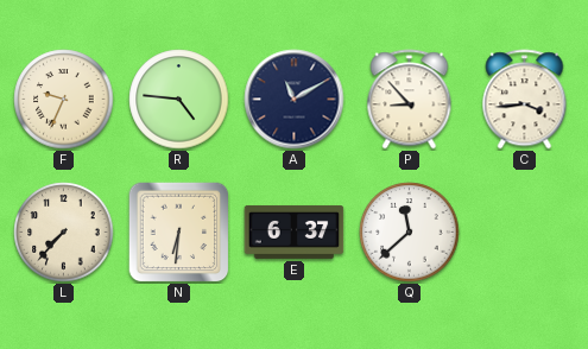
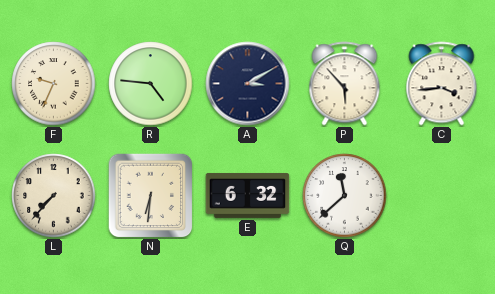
A: 11:10 -> 3:10 (248, 84)
P: 8:53 -> 5:53 (345, 84)
E: 6:37 -> 6:32 (248, 195)
